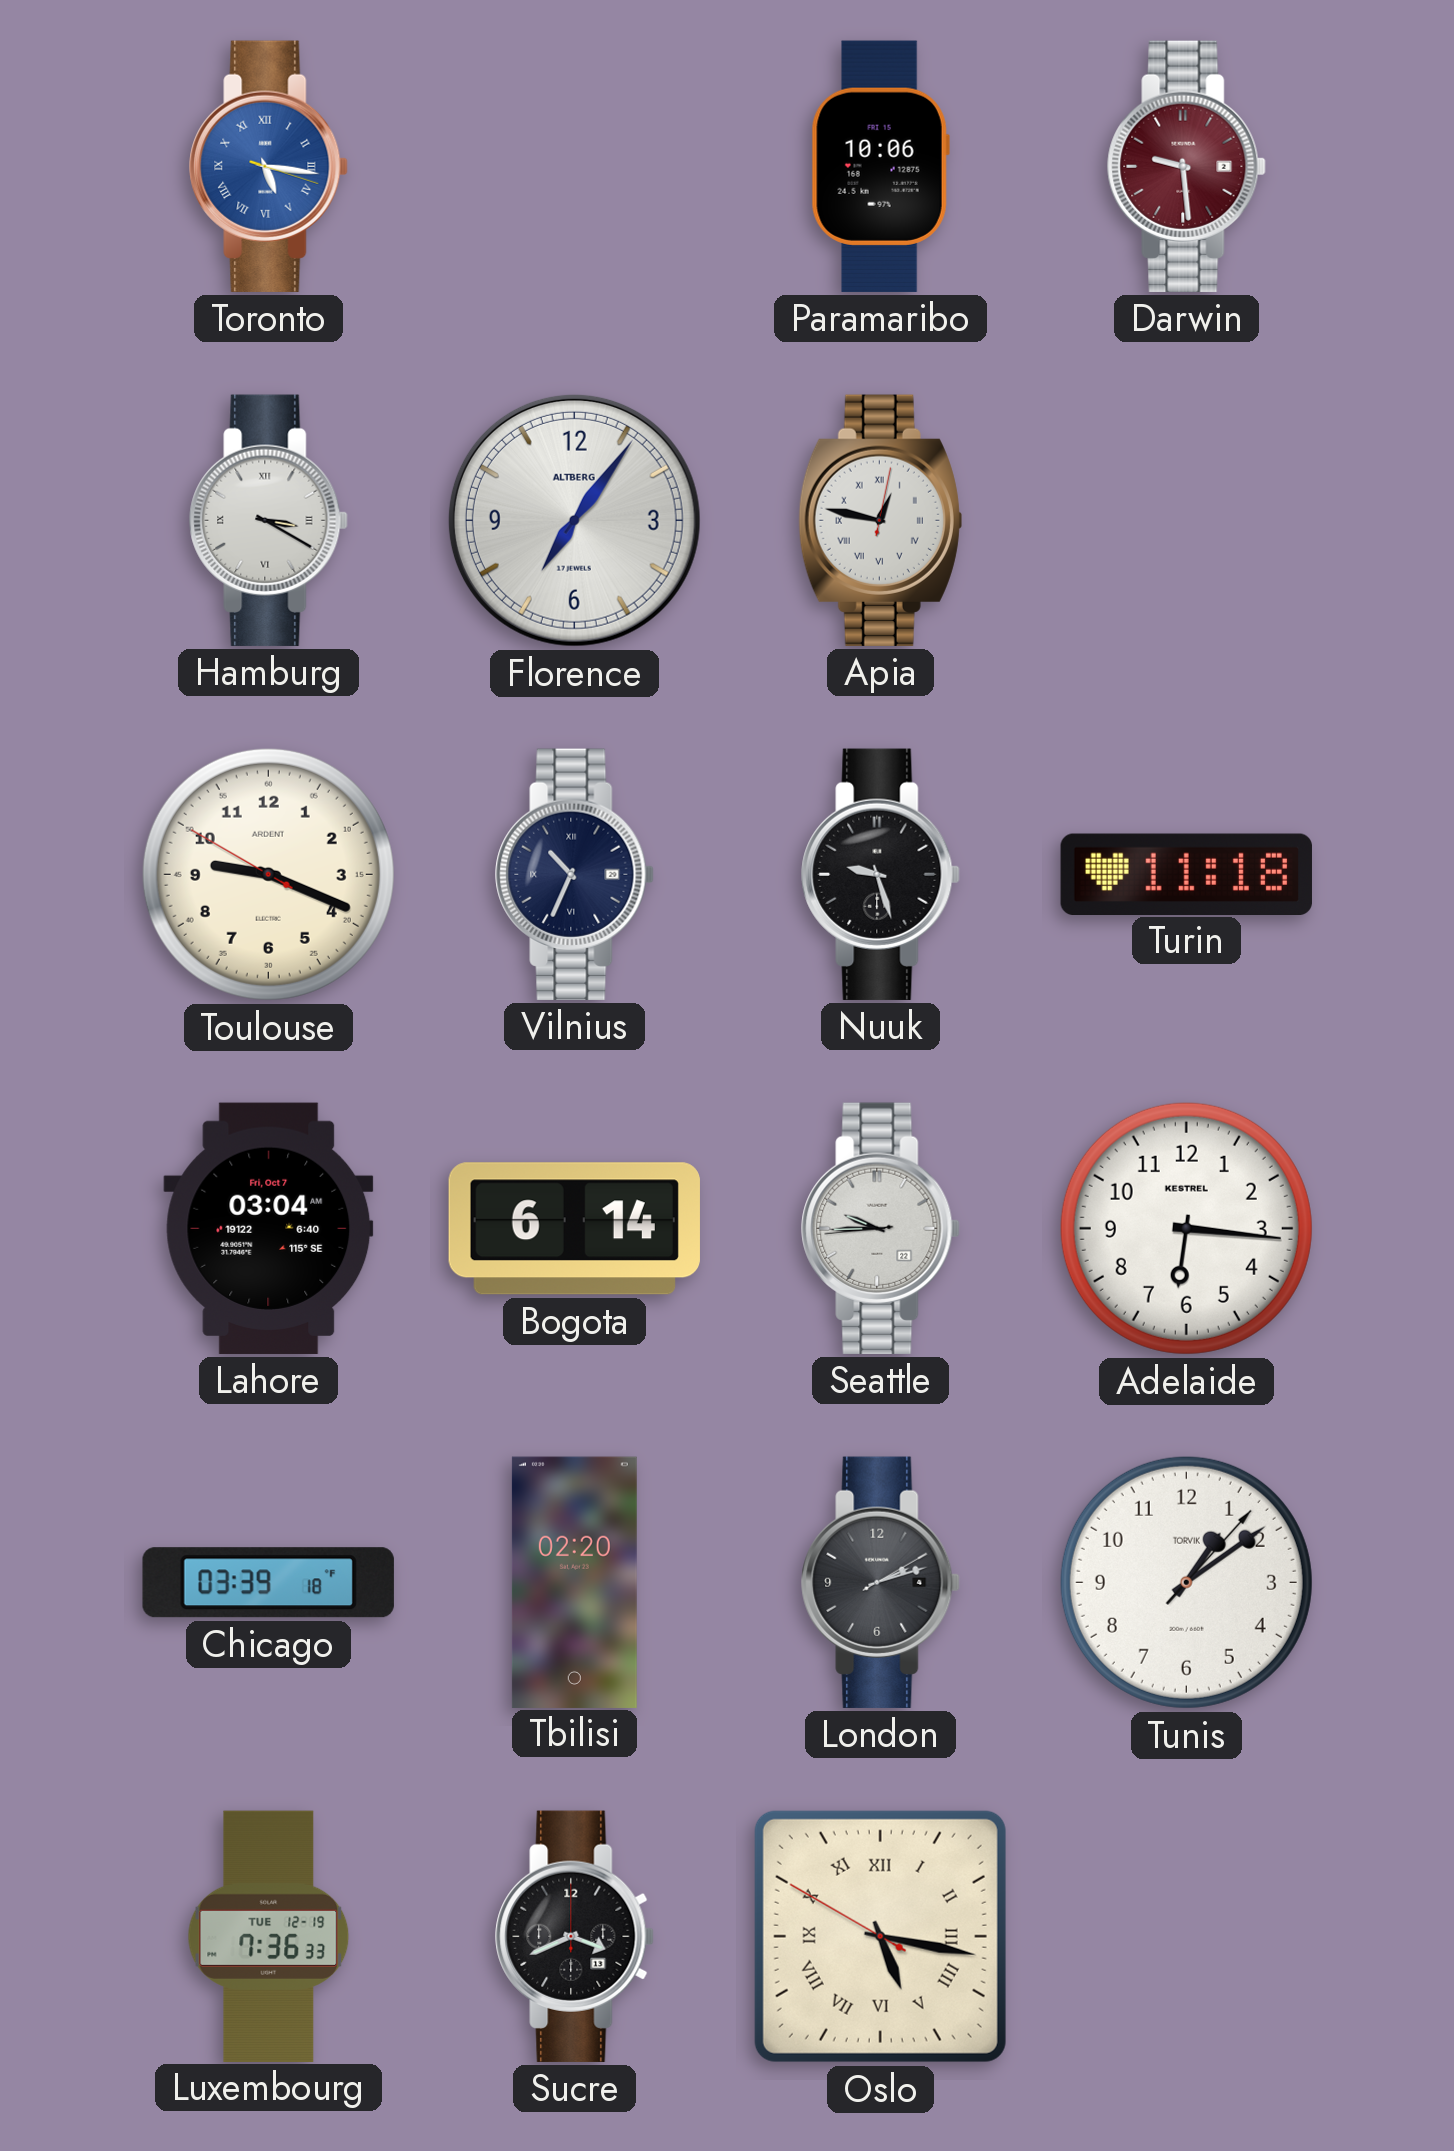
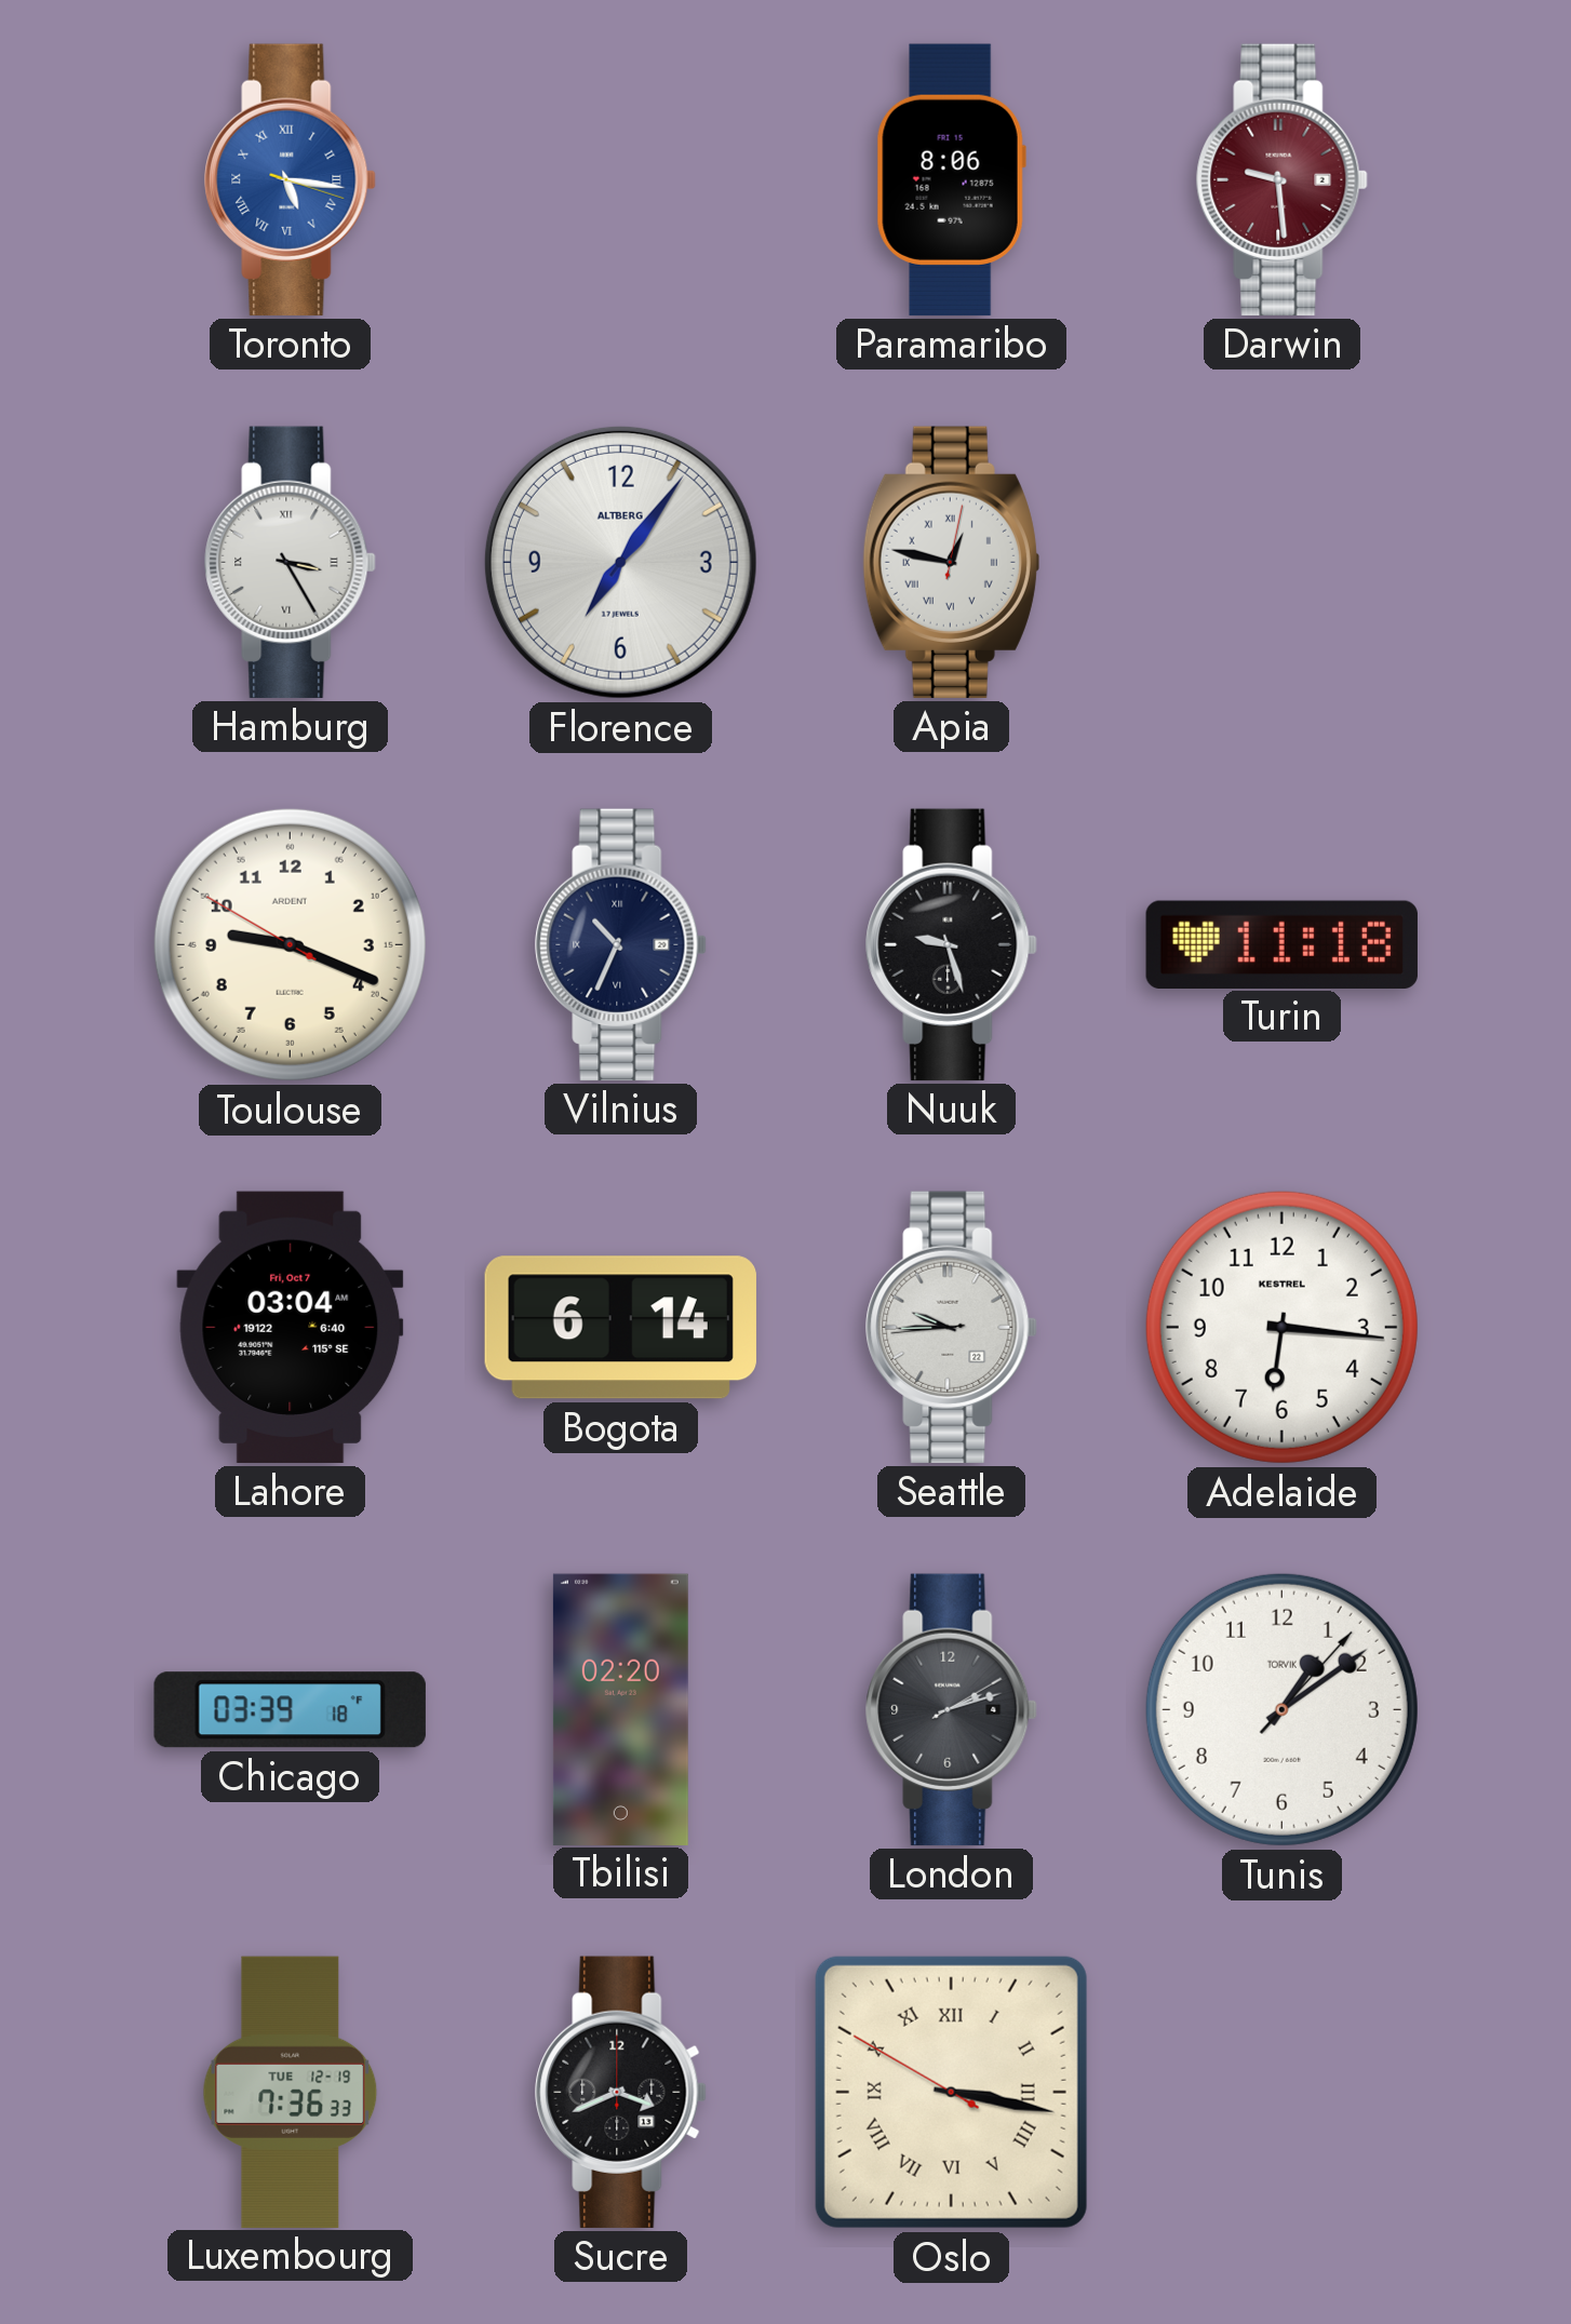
Paramaribo: 10:06 -> 8:06 (951, 179)
Hamburg: 3:20 -> 3:25 (291, 562)
Oslo: 5:16 -> 3:16 (951, 2092)
